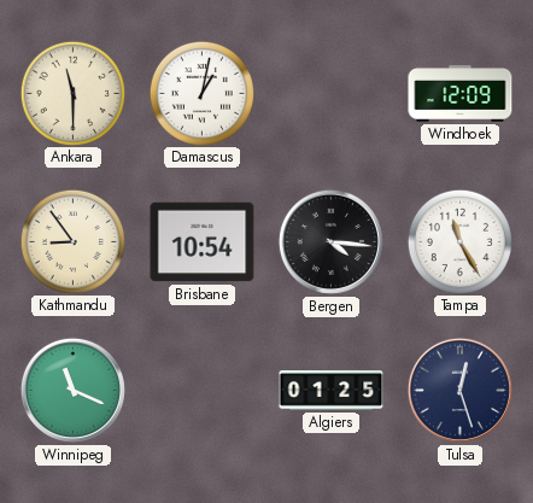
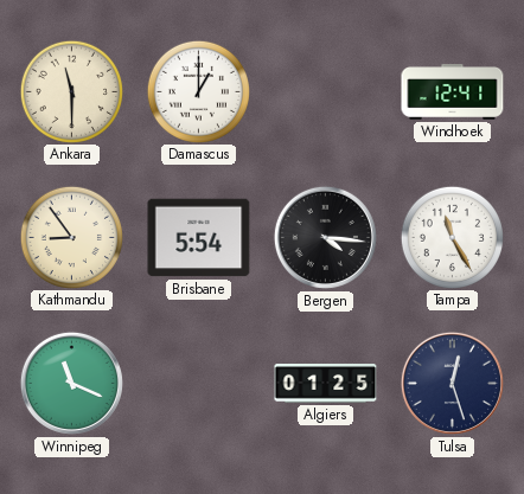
Damascus: 1:02 -> 1:00 (198, 91)
Windhoek: 12:09 -> 12:41 (453, 92)
Brisbane: 10:54 -> 5:54 (199, 238)
